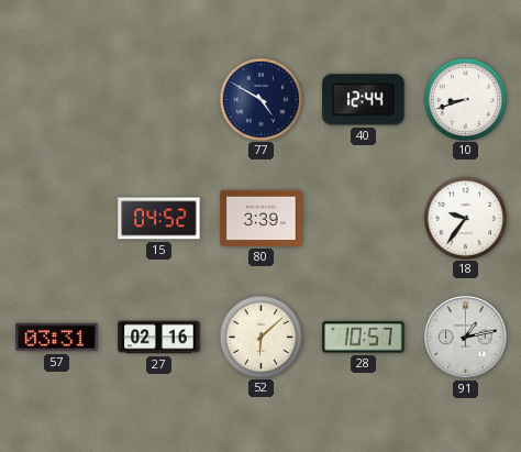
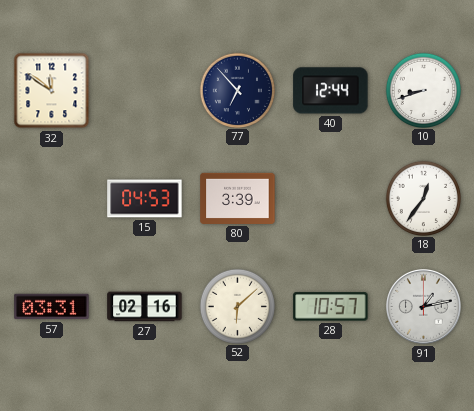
32: none -> 11:51 (52, 91)
77: 4:50 -> 6:53 (237, 90)
15: 04:52 -> 04:53 (145, 199)
18: 9:36 -> 12:36 (423, 198)
